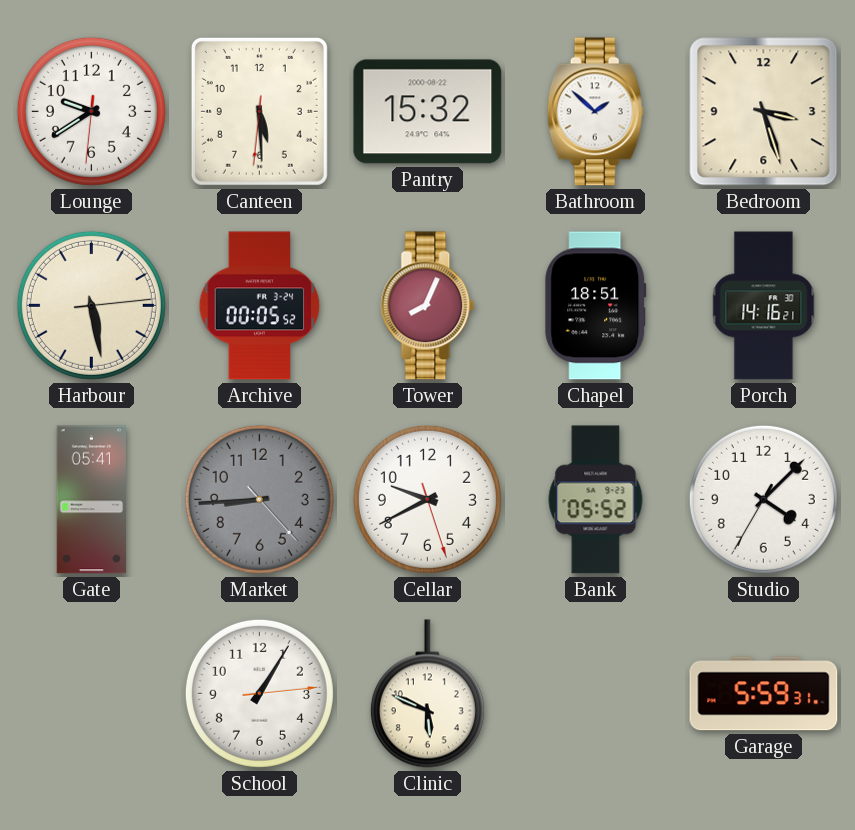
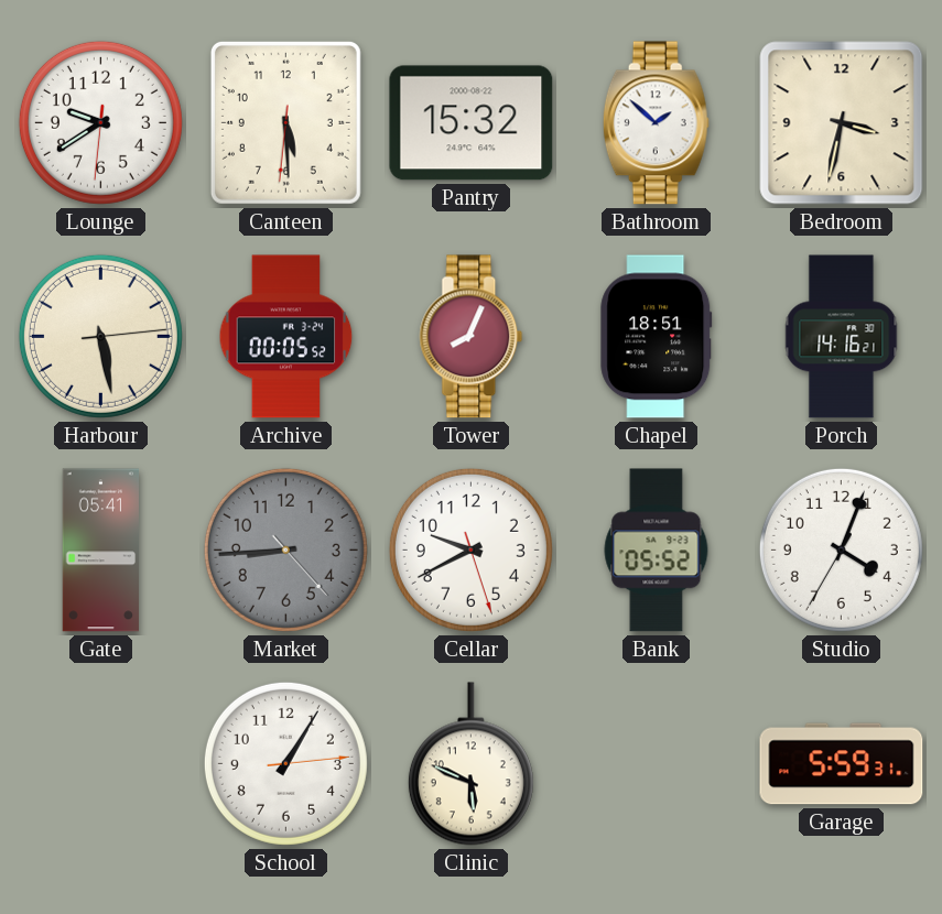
Bedroom: 3:27 -> 3:32 (842, 123)
Studio: 4:07 -> 4:03 (841, 550)
